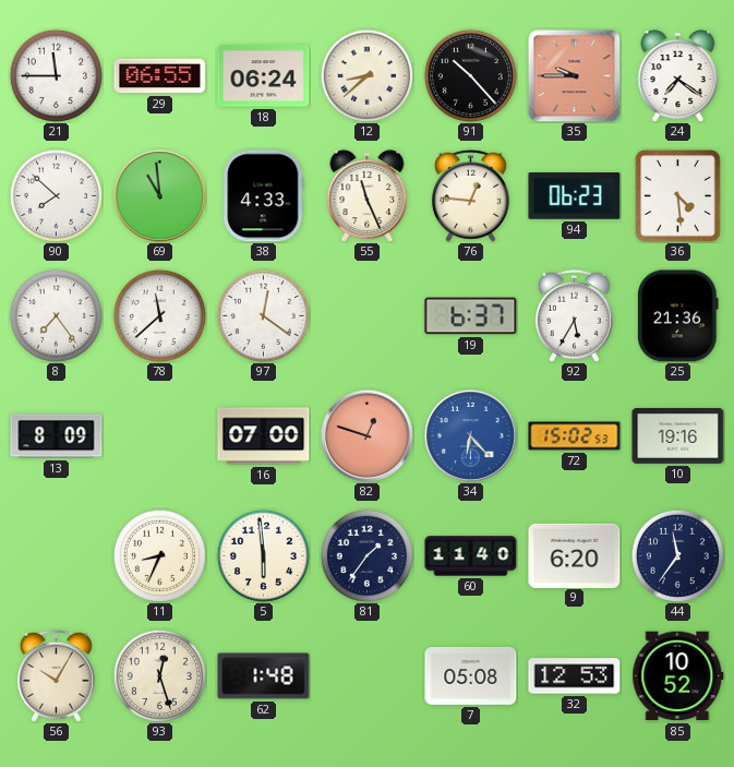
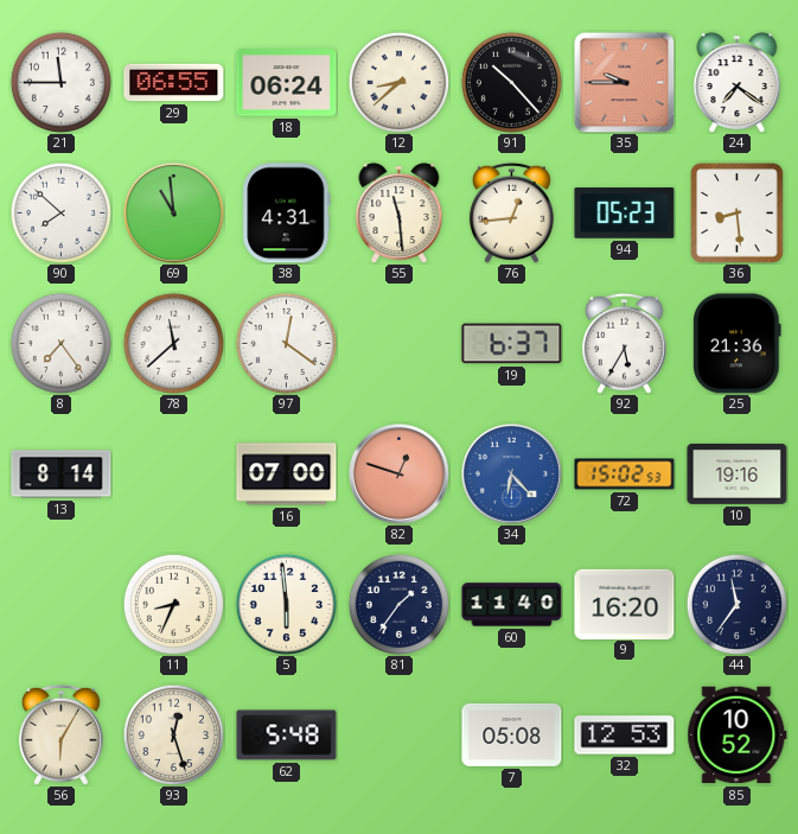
38: 4:33 -> 4:31 (287, 214)
55: 11:26 -> 11:29 (400, 212)
76: 12:46 -> 12:44 (511, 212)
94: 06:23 -> 05:23 (625, 214)
36: 4:29 -> 8:29 (738, 214)
13: 8:09 -> 8:14 (62, 475)
9: 6:20 -> 16:20 (625, 604)
56: 10:05 -> 6:05 (60, 734)
62: 1:48 -> 5:48 (287, 736)
